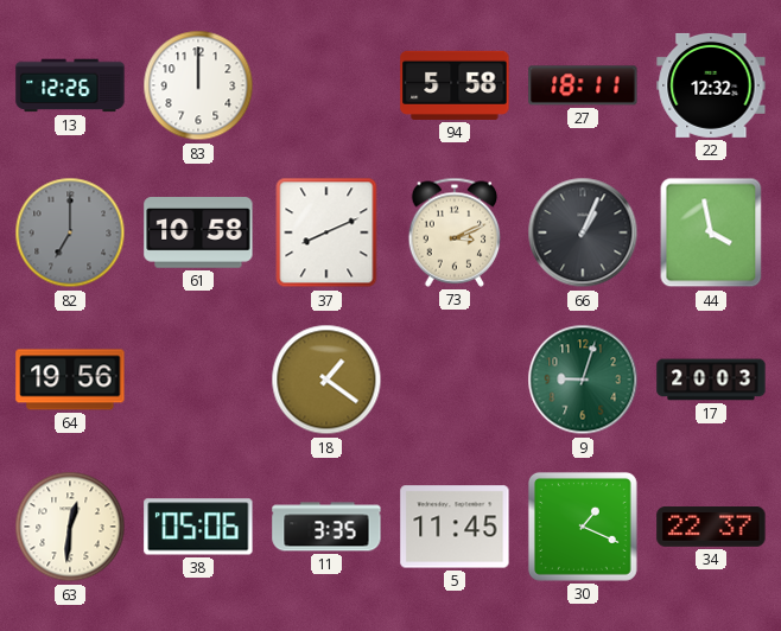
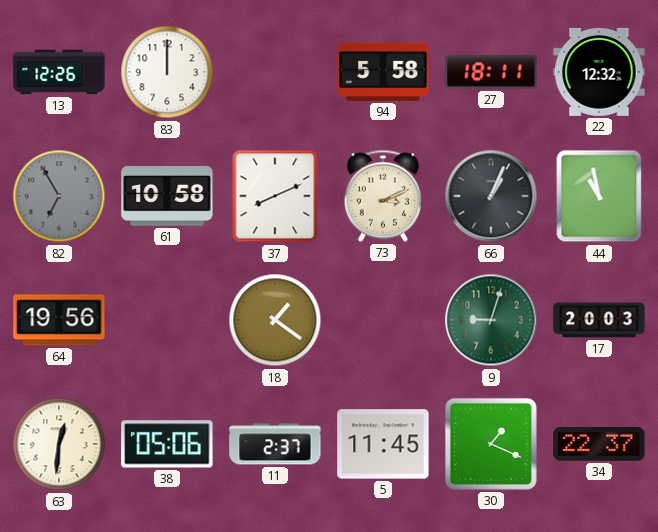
82: 7:00 -> 6:55 (59, 196)
44: 3:58 -> 10:58 (599, 196)
11: 3:35 -> 2:37 (275, 444)
